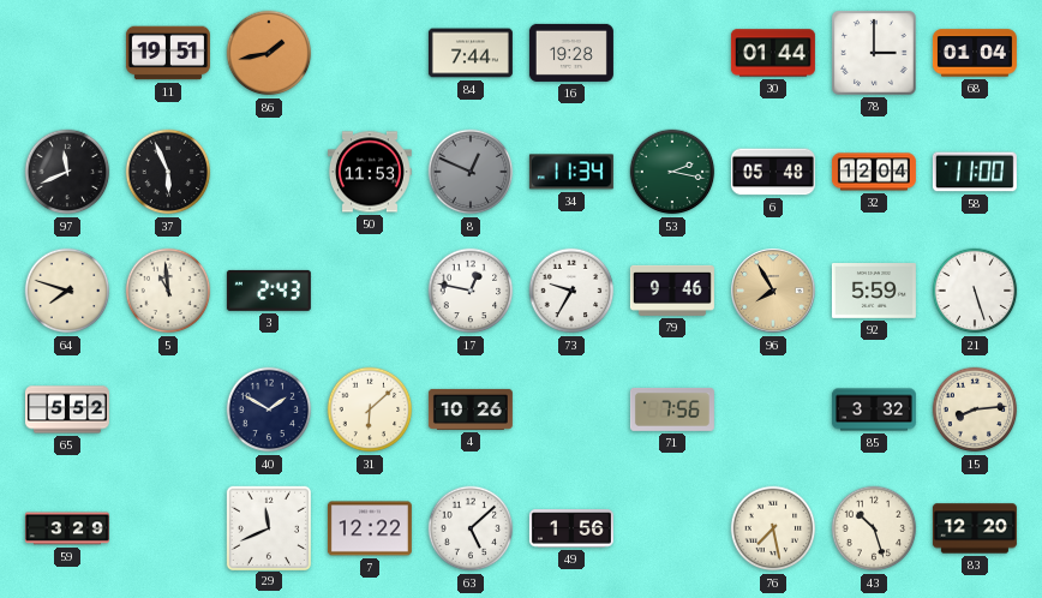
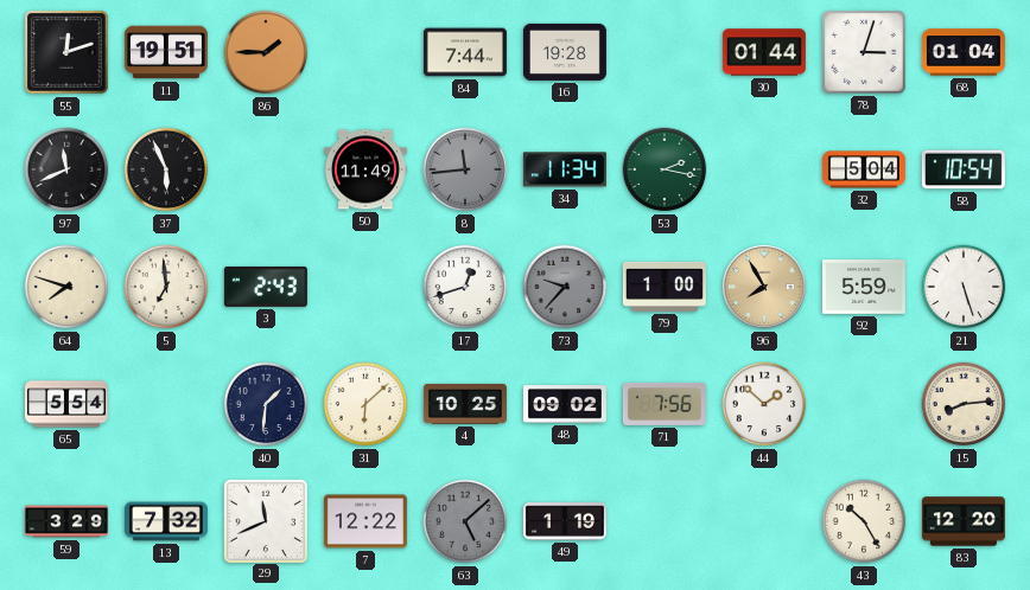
55: none -> 12:12 (68, 53)
86: 1:43 -> 1:45 (266, 52)
78: 3:00 -> 3:03 (865, 53)
50: 11:53 -> 11:49 (365, 169)
8: 12:49 -> 11:44 (465, 169)
6: 05:48 -> none (773, 172)
32: 12:04 -> 5:04 (864, 169)
58: 11:00 -> 10:54 (964, 169)
5: 10:59 -> 6:59 (166, 287)
17: 12:47 -> 12:42 (465, 287)
73: 9:35 -> 9:37 (565, 287)
73 dial: white -> grey (565, 287)
79: 9:46 -> 1:00 (665, 287)
65: 5:52 -> 5:54 (66, 404)
40: 1:50 -> 1:31 (266, 404)
4: 10:26 -> 10:25 (465, 404)
48: none -> 09:02 (565, 405)
44: none -> 1:52 (764, 404)
85: 3:32 -> none (874, 409)
13: none -> 7:32 (166, 521)
63 dial: white -> grey (465, 521)
49: 1:56 -> 1:19 (565, 521)
76: 7:28 -> none (773, 528)
43: 10:27 -> 10:25 (864, 521)
